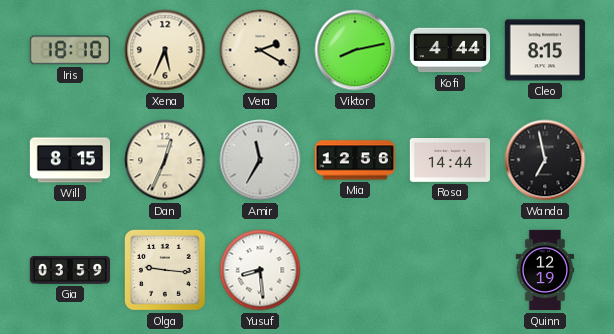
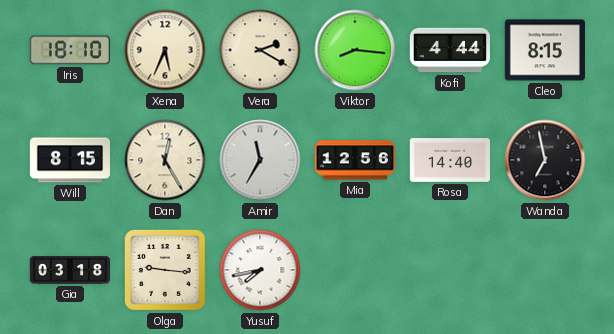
Viktor: 8:13 -> 8:16 (355, 50)
Dan: 12:34 -> 12:25 (165, 160)
Rosa: 14:44 -> 14:40 (449, 161)
Gia: 03:59 -> 03:18 (69, 270)
Yusuf: 8:29 -> 7:43 (260, 270)
Quinn: 12:19 -> none (545, 270)
